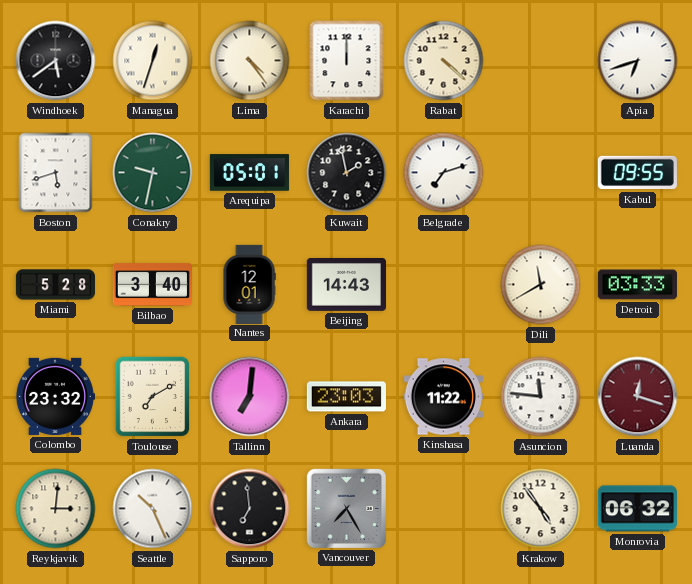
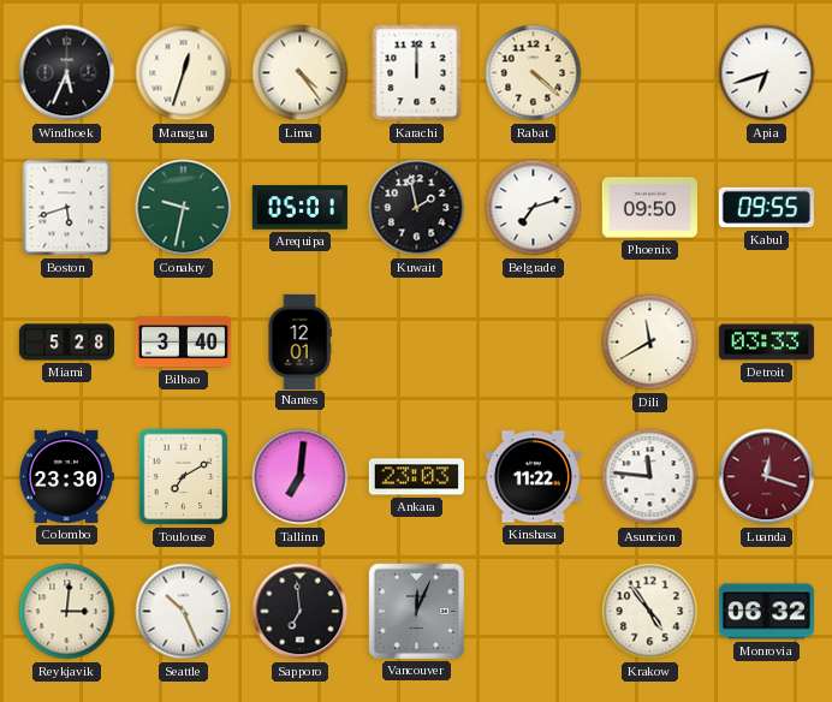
Windhoek: 5:39 -> 5:34 (67, 73)
Phoenix: none -> 09:50 (649, 208)
Beijing: 14:43 -> none (346, 284)
Colombo: 23:32 -> 23:30 (66, 476)
Vancouver: 7:25 -> 12:04 (416, 611)
